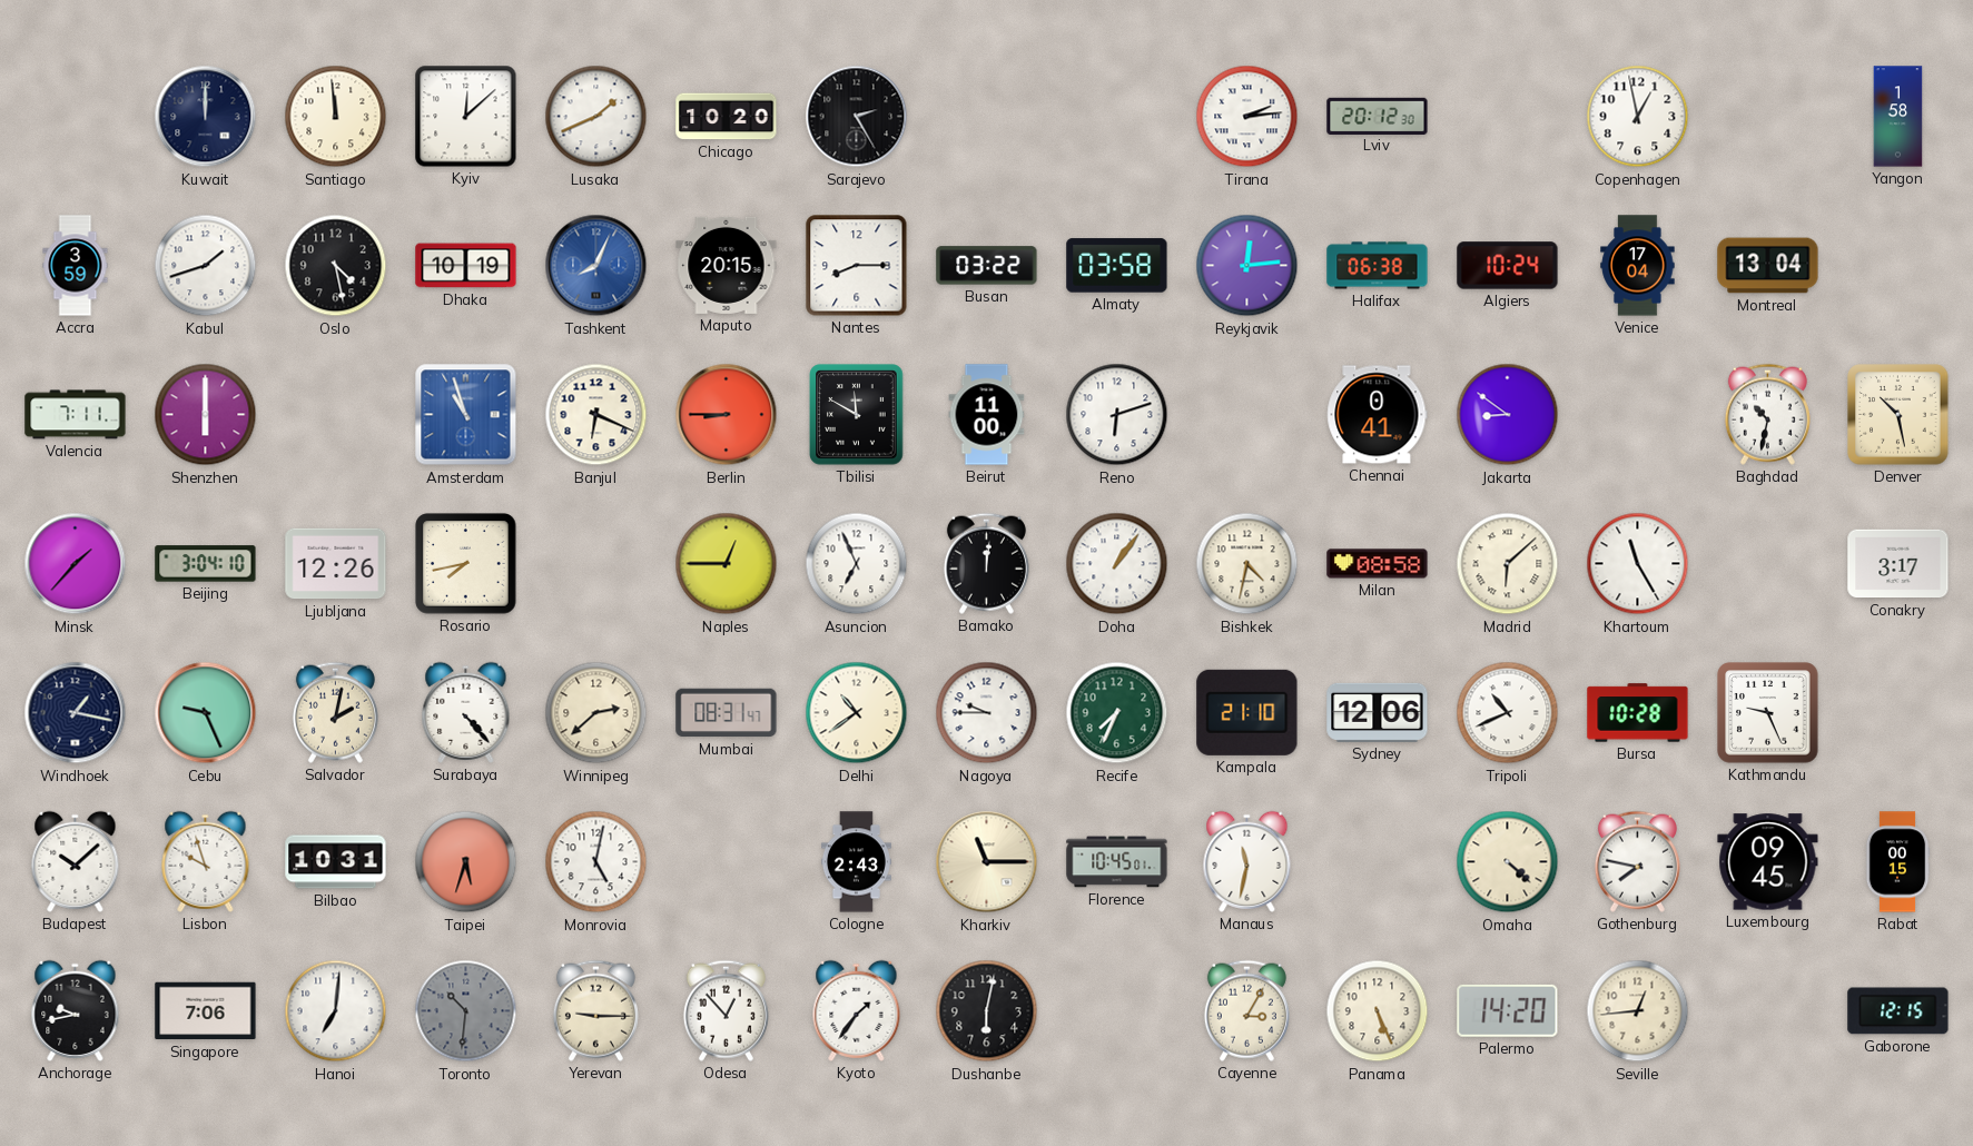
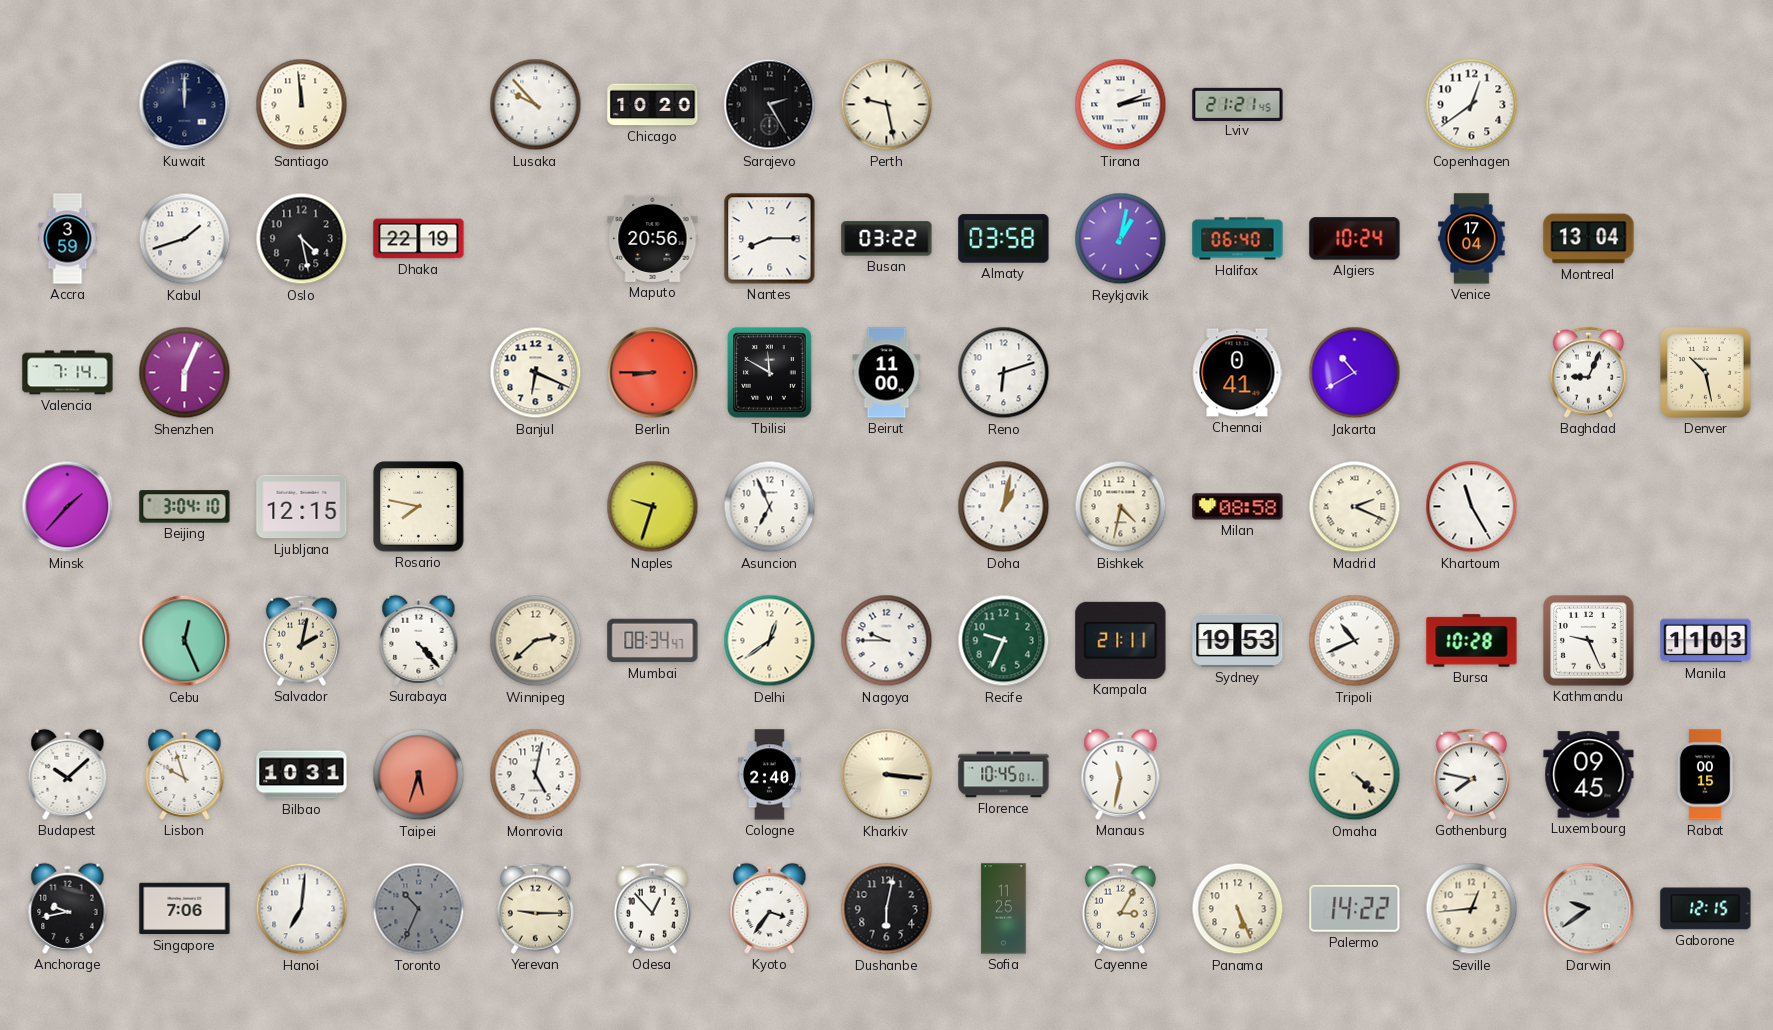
Kyiv: 12:08 -> none (466, 117)
Lusaka: 1:41 -> 9:53 (536, 105)
Perth: none -> 9:28 (887, 105)
Tirana: 2:14 -> 2:13 (1121, 105)
Lviv: 20:12 -> 21:21 (1238, 104)
Copenhagen: 12:58 -> 12:39 (1472, 105)
Yangon: 1:58 -> none (1898, 117)
Dhaka: 10:19 -> 22:19 (419, 239)
Tashkent: 8:04 -> none (596, 266)
Maputo: 20:15 -> 20:56 (653, 238)
Reykjavik: 12:14 -> 1:02 (1121, 239)
Halifax: 06:38 -> 06:40 (1238, 239)
Valencia: 7:11 -> 7:14 (68, 373)
Shenzhen: 6:00 -> 6:04 (185, 373)
Amsterdam: 10:57 -> none (466, 415)
Jakarta: 8:51 -> 10:40 (1355, 373)
Baghdad: 10:32 -> 9:04 (1588, 372)
Ljubljana: 12:26 -> 12:15 (302, 507)
Rosario: 7:43 -> 7:47 (419, 507)
Naples: 12:45 -> 9:33 (653, 507)
Bamako: 12:01 -> none (986, 563)
Doha: 1:06 -> 1:02 (1004, 507)
Madrid: 6:08 -> 2:19 (1355, 507)
Conakry: 3:17 -> none (1898, 564)
Windhoek: 1:17 -> none (76, 713)
Cebu: 9:26 -> 12:26 (185, 641)
Mumbai: 08:31 -> 08:34 (653, 641)
Delhi: 10:39 -> 12:39 (770, 641)
Recife: 7:34 -> 9:34 (1004, 641)
Kampala: 21:10 -> 21:11 (1121, 640)
Sydney: 12:06 -> 19:53 (1238, 640)
Manila: none -> 11:03 (1706, 641)
Cologne: 2:43 -> 2:40 (769, 775)
Kharkiv: 11:15 -> 3:16 (887, 775)
Toronto: 10:31 -> 10:34 (419, 909)
Kyoto: 1:36 -> 3:36 (770, 908)
Sofia: none -> 11:25 (1004, 909)
Palermo: 14:20 -> 14:22 (1355, 908)
Darwin: none -> 9:39 (1589, 909)
